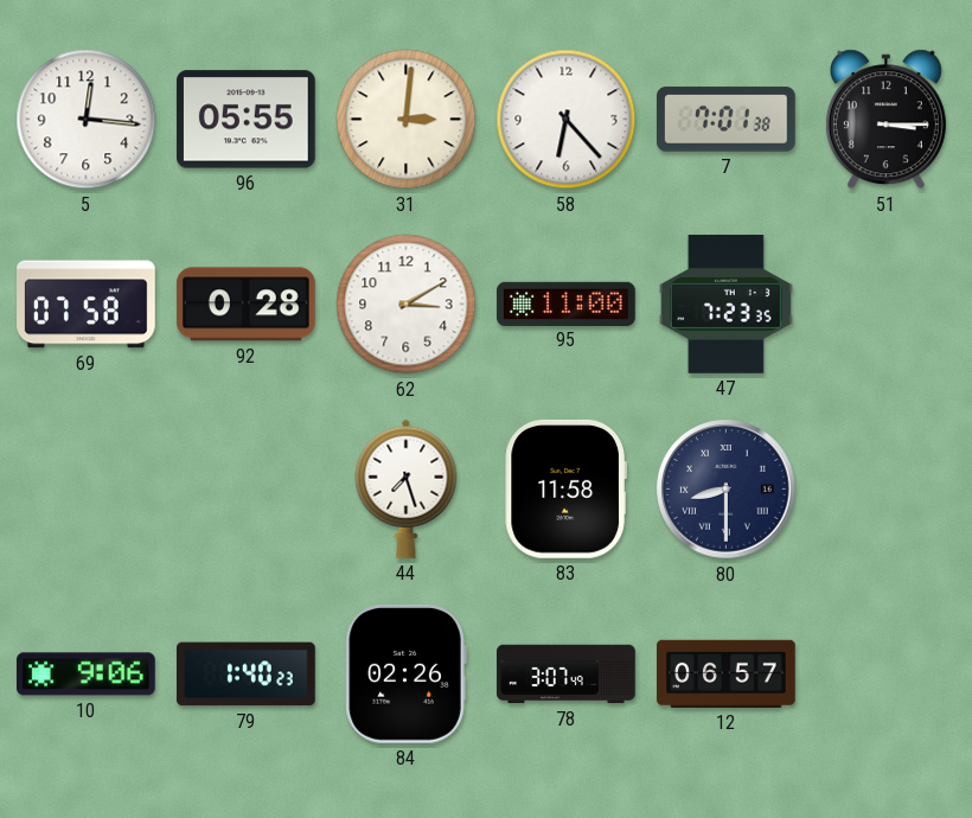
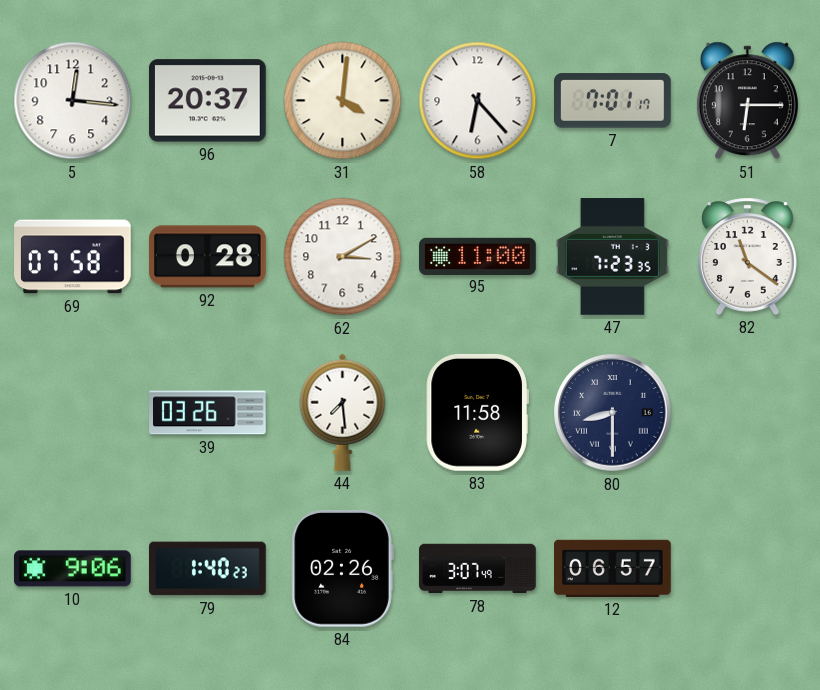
96: 05:55 -> 20:37 (208, 101)
31: 3:01 -> 4:01 (343, 101)
7: 7:01:38 -> 7:01:17 (613, 101)
51: 3:15 -> 6:15 (747, 101)
82: none -> 11:21 (747, 256)
39: none -> 03:26 (208, 413)
44: 7:27 -> 7:29 (343, 412)
